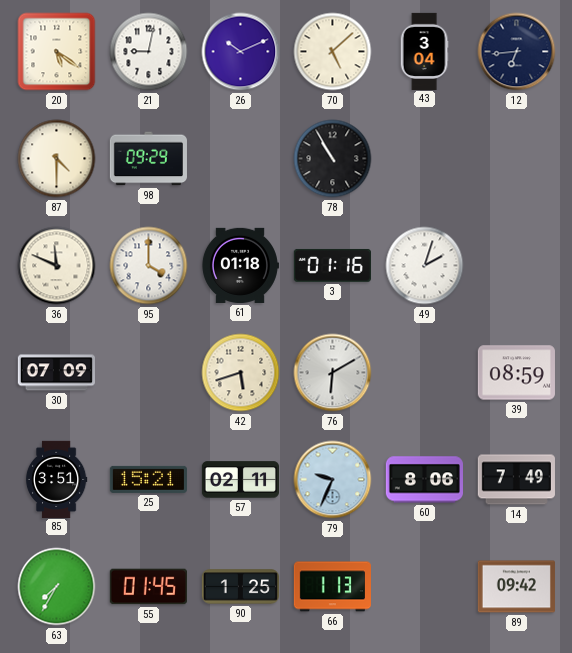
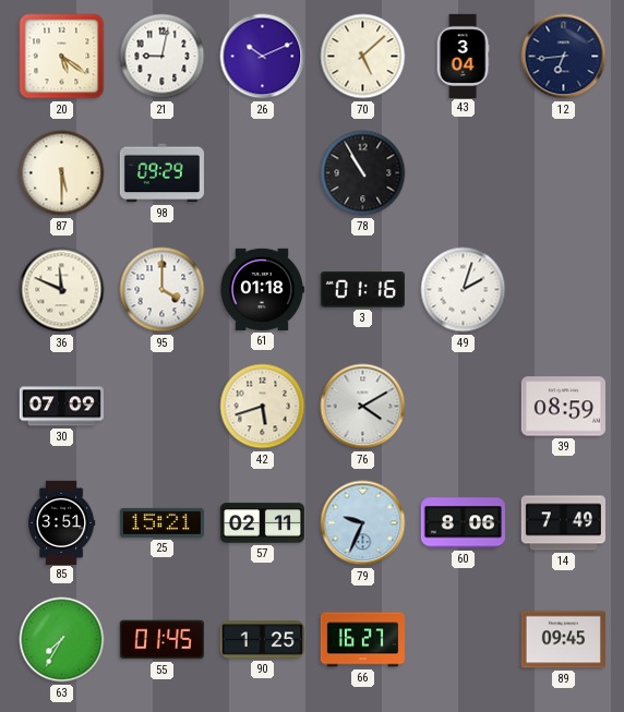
87: 4:30 -> 5:30 (62, 173)
76: 6:10 -> 4:10 (363, 407)
66: 1:13 -> 16:27 (362, 640)
89: 09:42 -> 09:45 (563, 640)
